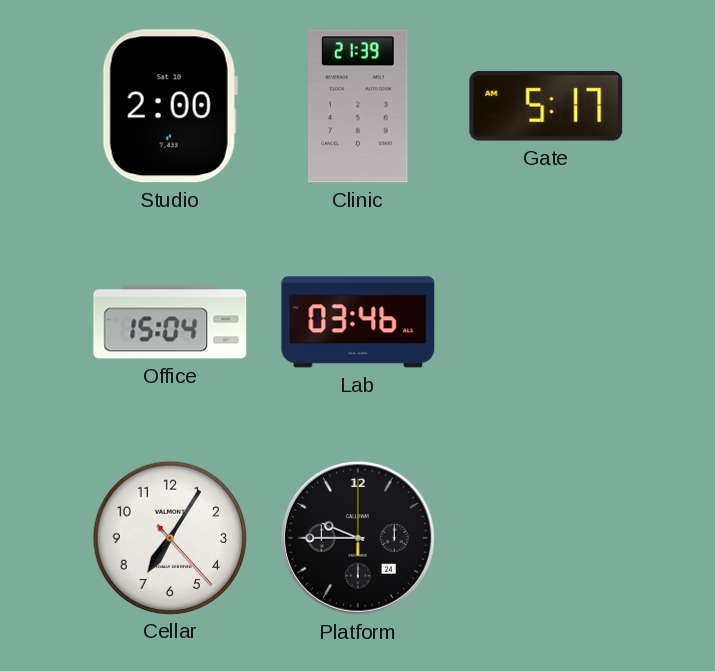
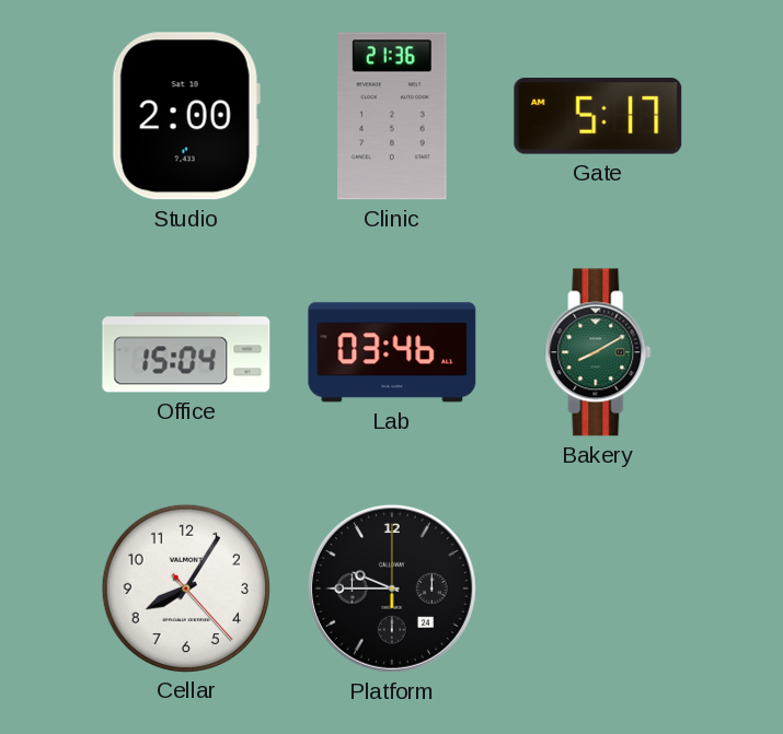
Clinic: 21:39 -> 21:36 (392, 116)
Bakery: none -> 8:10 (598, 352)
Cellar: 7:05 -> 8:05 (185, 587)
